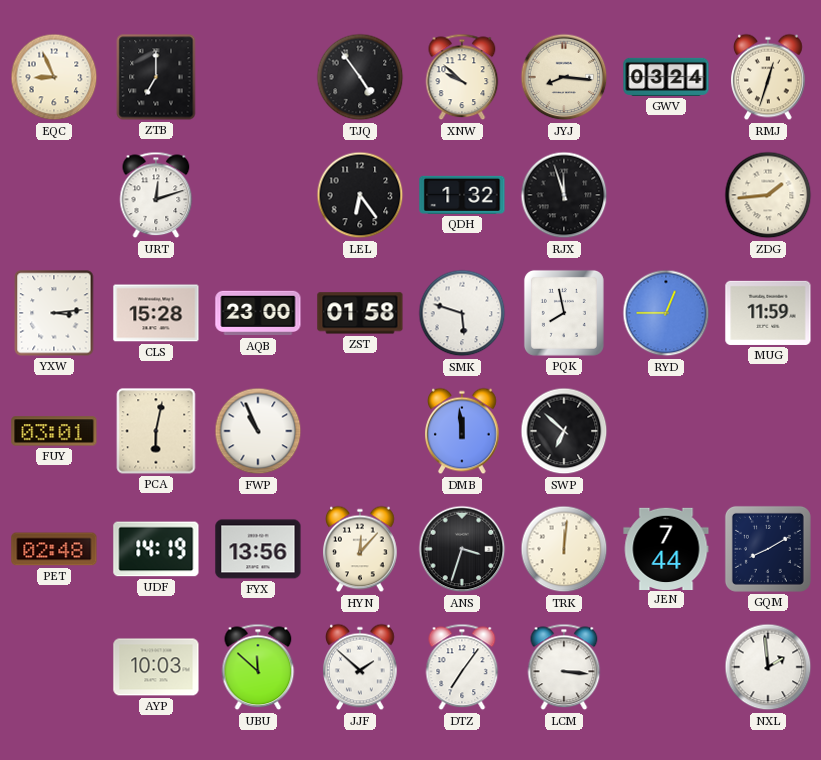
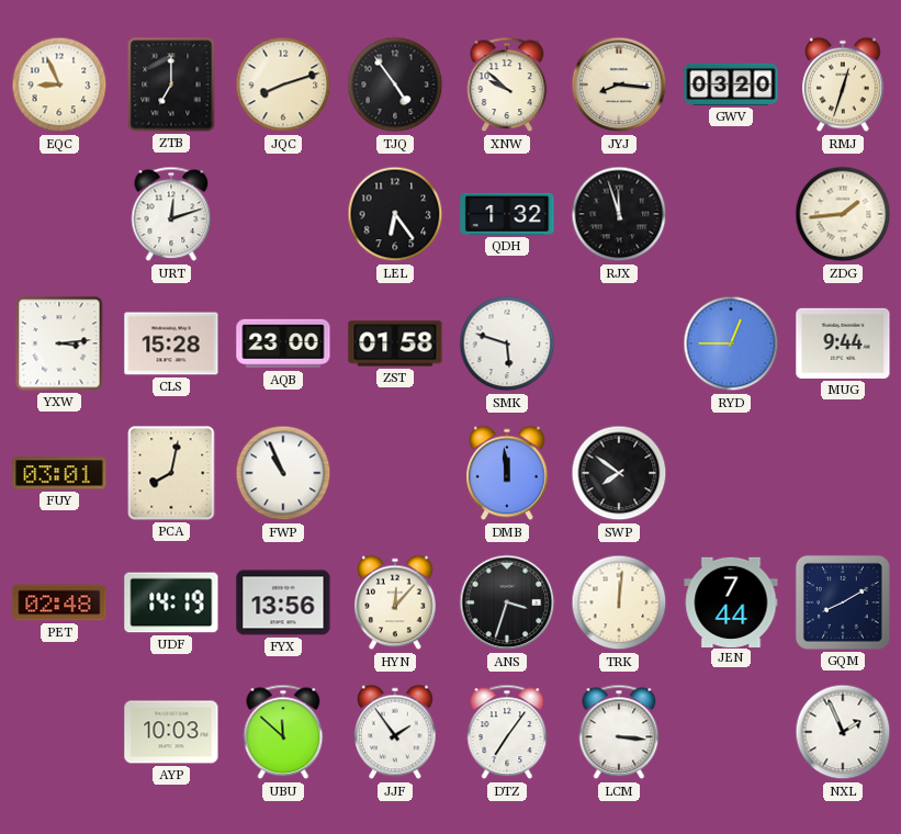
JQC: none -> 8:12 (283, 84)
GWV: 03:24 -> 03:20 (731, 84)
PQK: 7:58 -> none (564, 313)
MUG: 11:59 -> 9:44 (843, 343)
PCA: 6:02 -> 8:02 (171, 473)
SWP: 6:52 -> 7:51 (619, 473)
JJF: 1:52 -> 1:54 (396, 732)
NXL: 1:59 -> 1:56 (843, 732)
